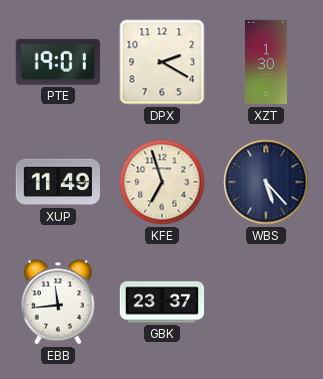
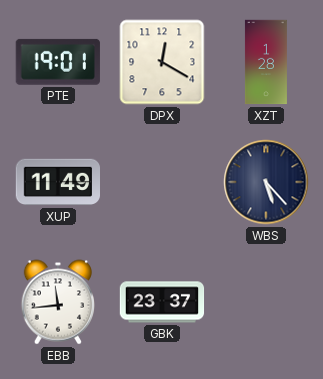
DPX: 2:20 -> 12:20 (162, 62)
XZT: 1:30 -> 1:28 (266, 62)
KFE: 6:57 -> none (162, 182)
